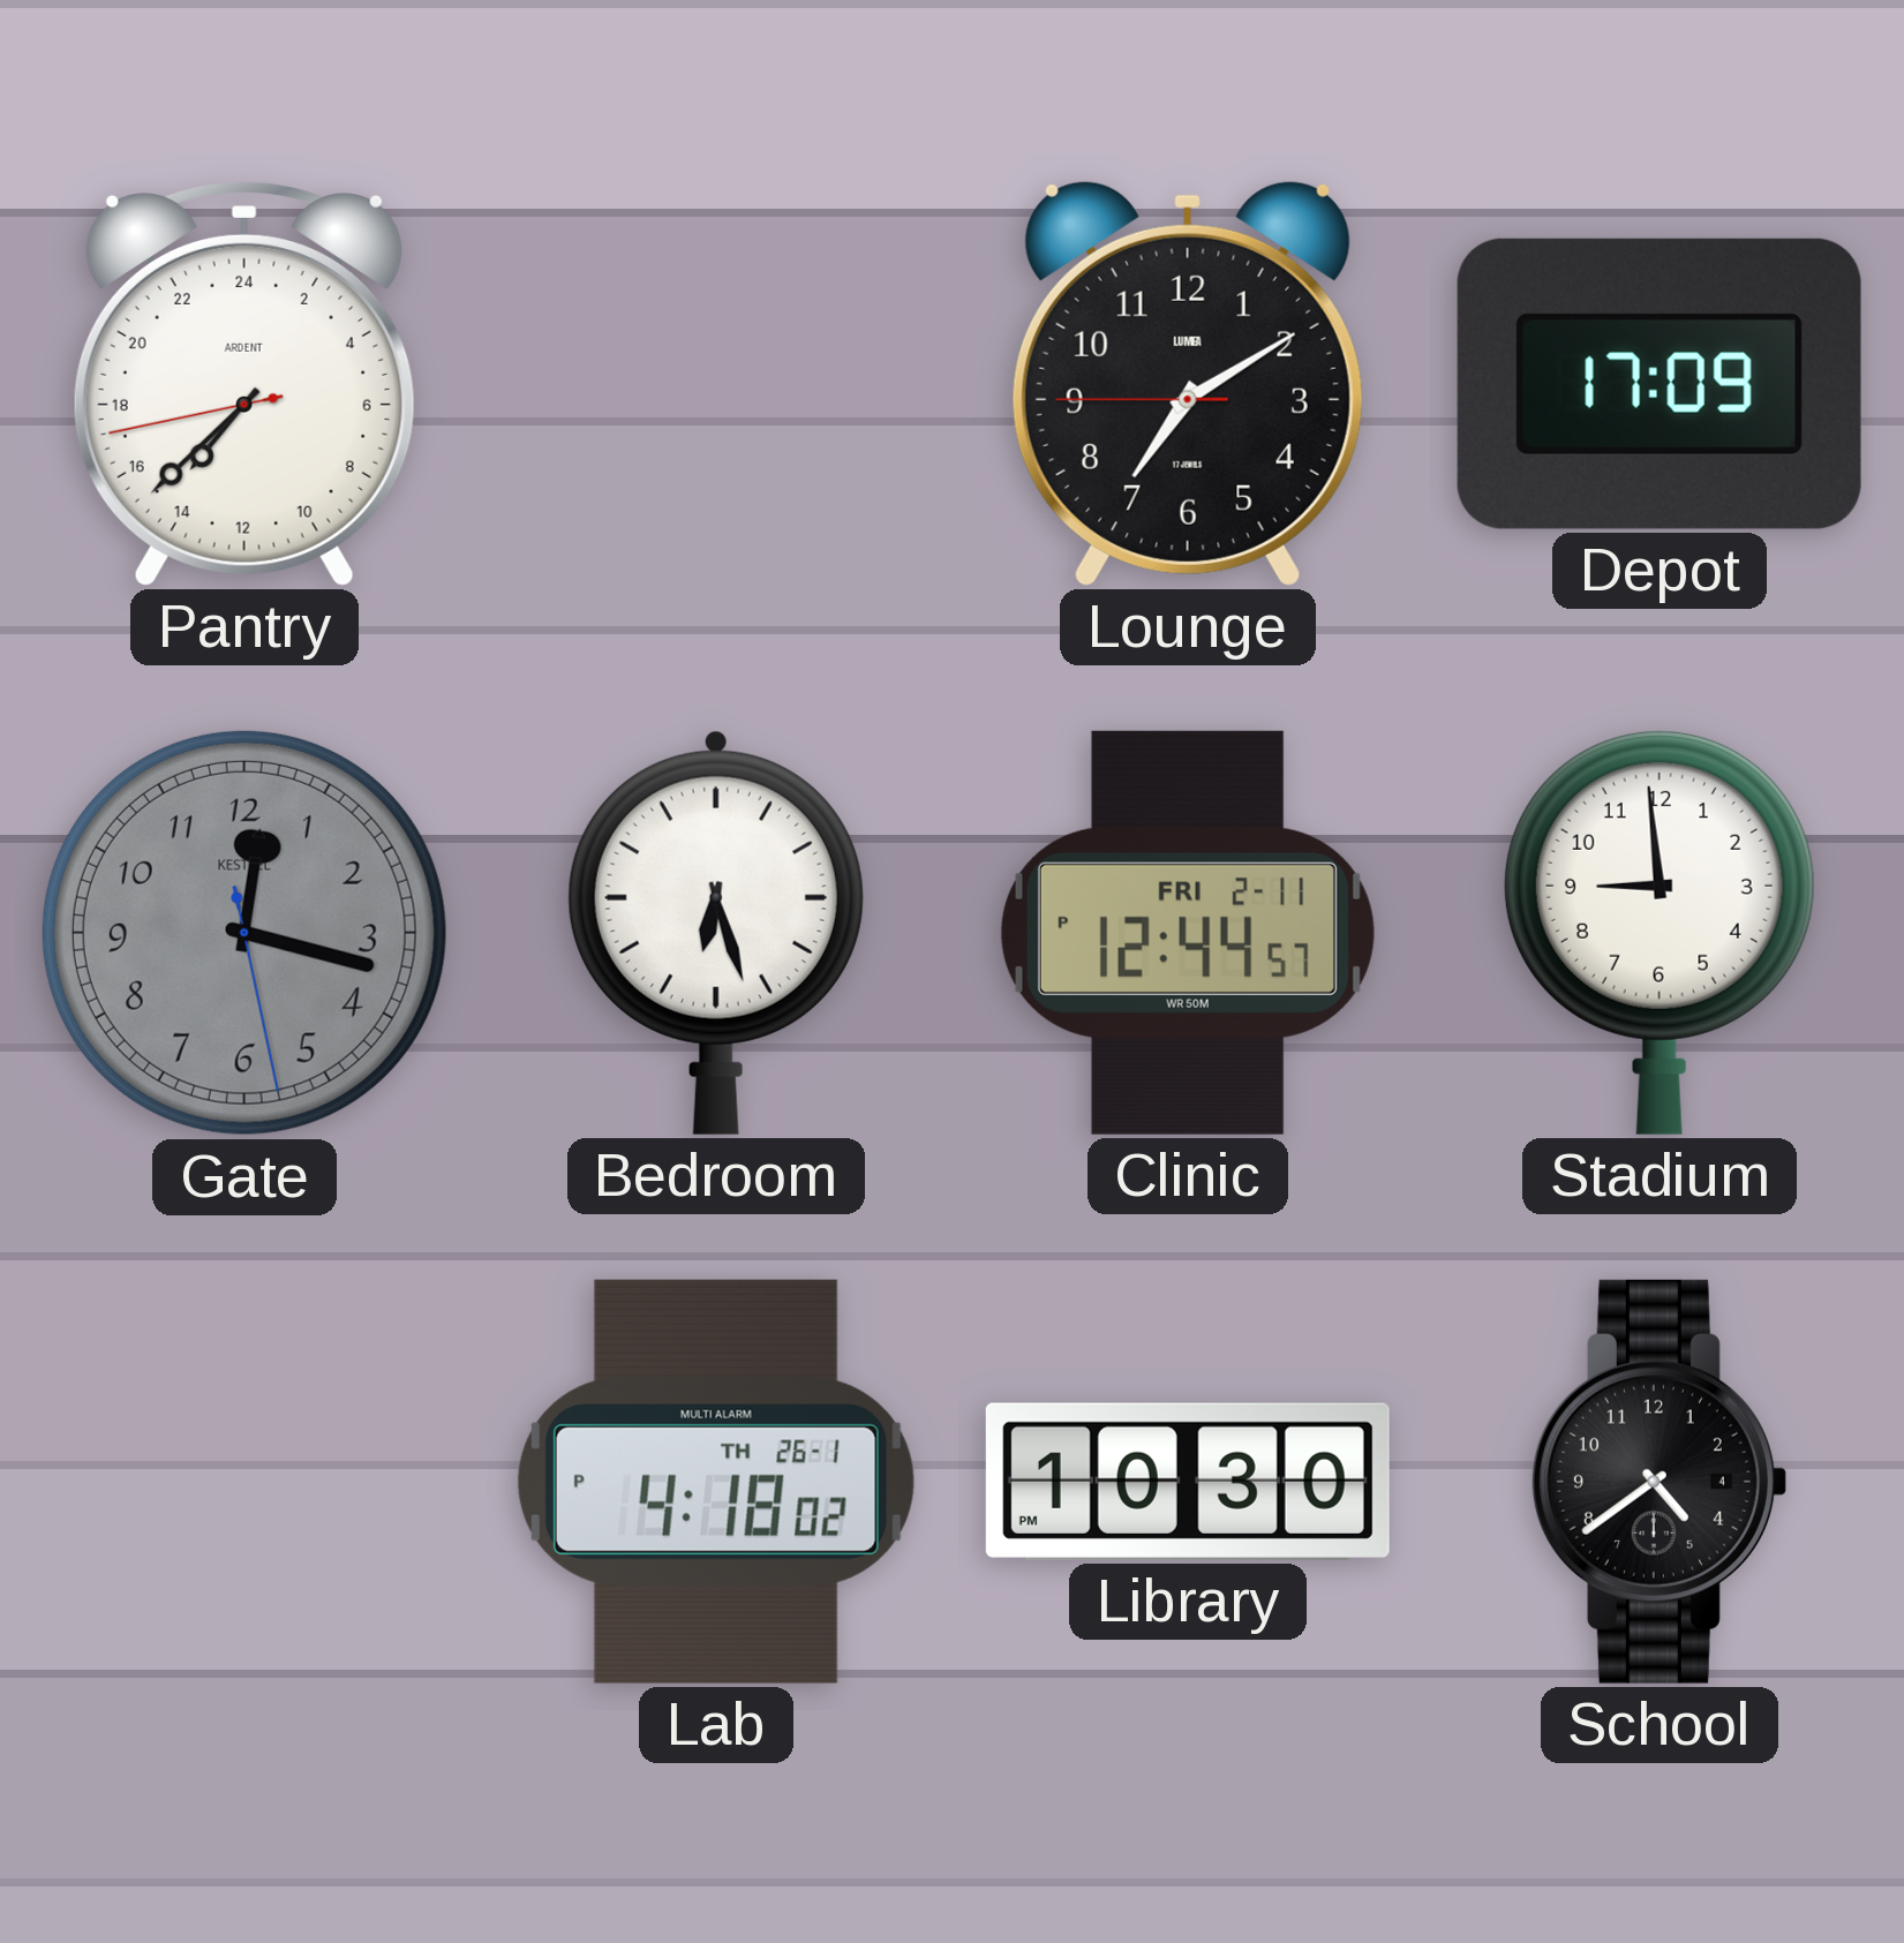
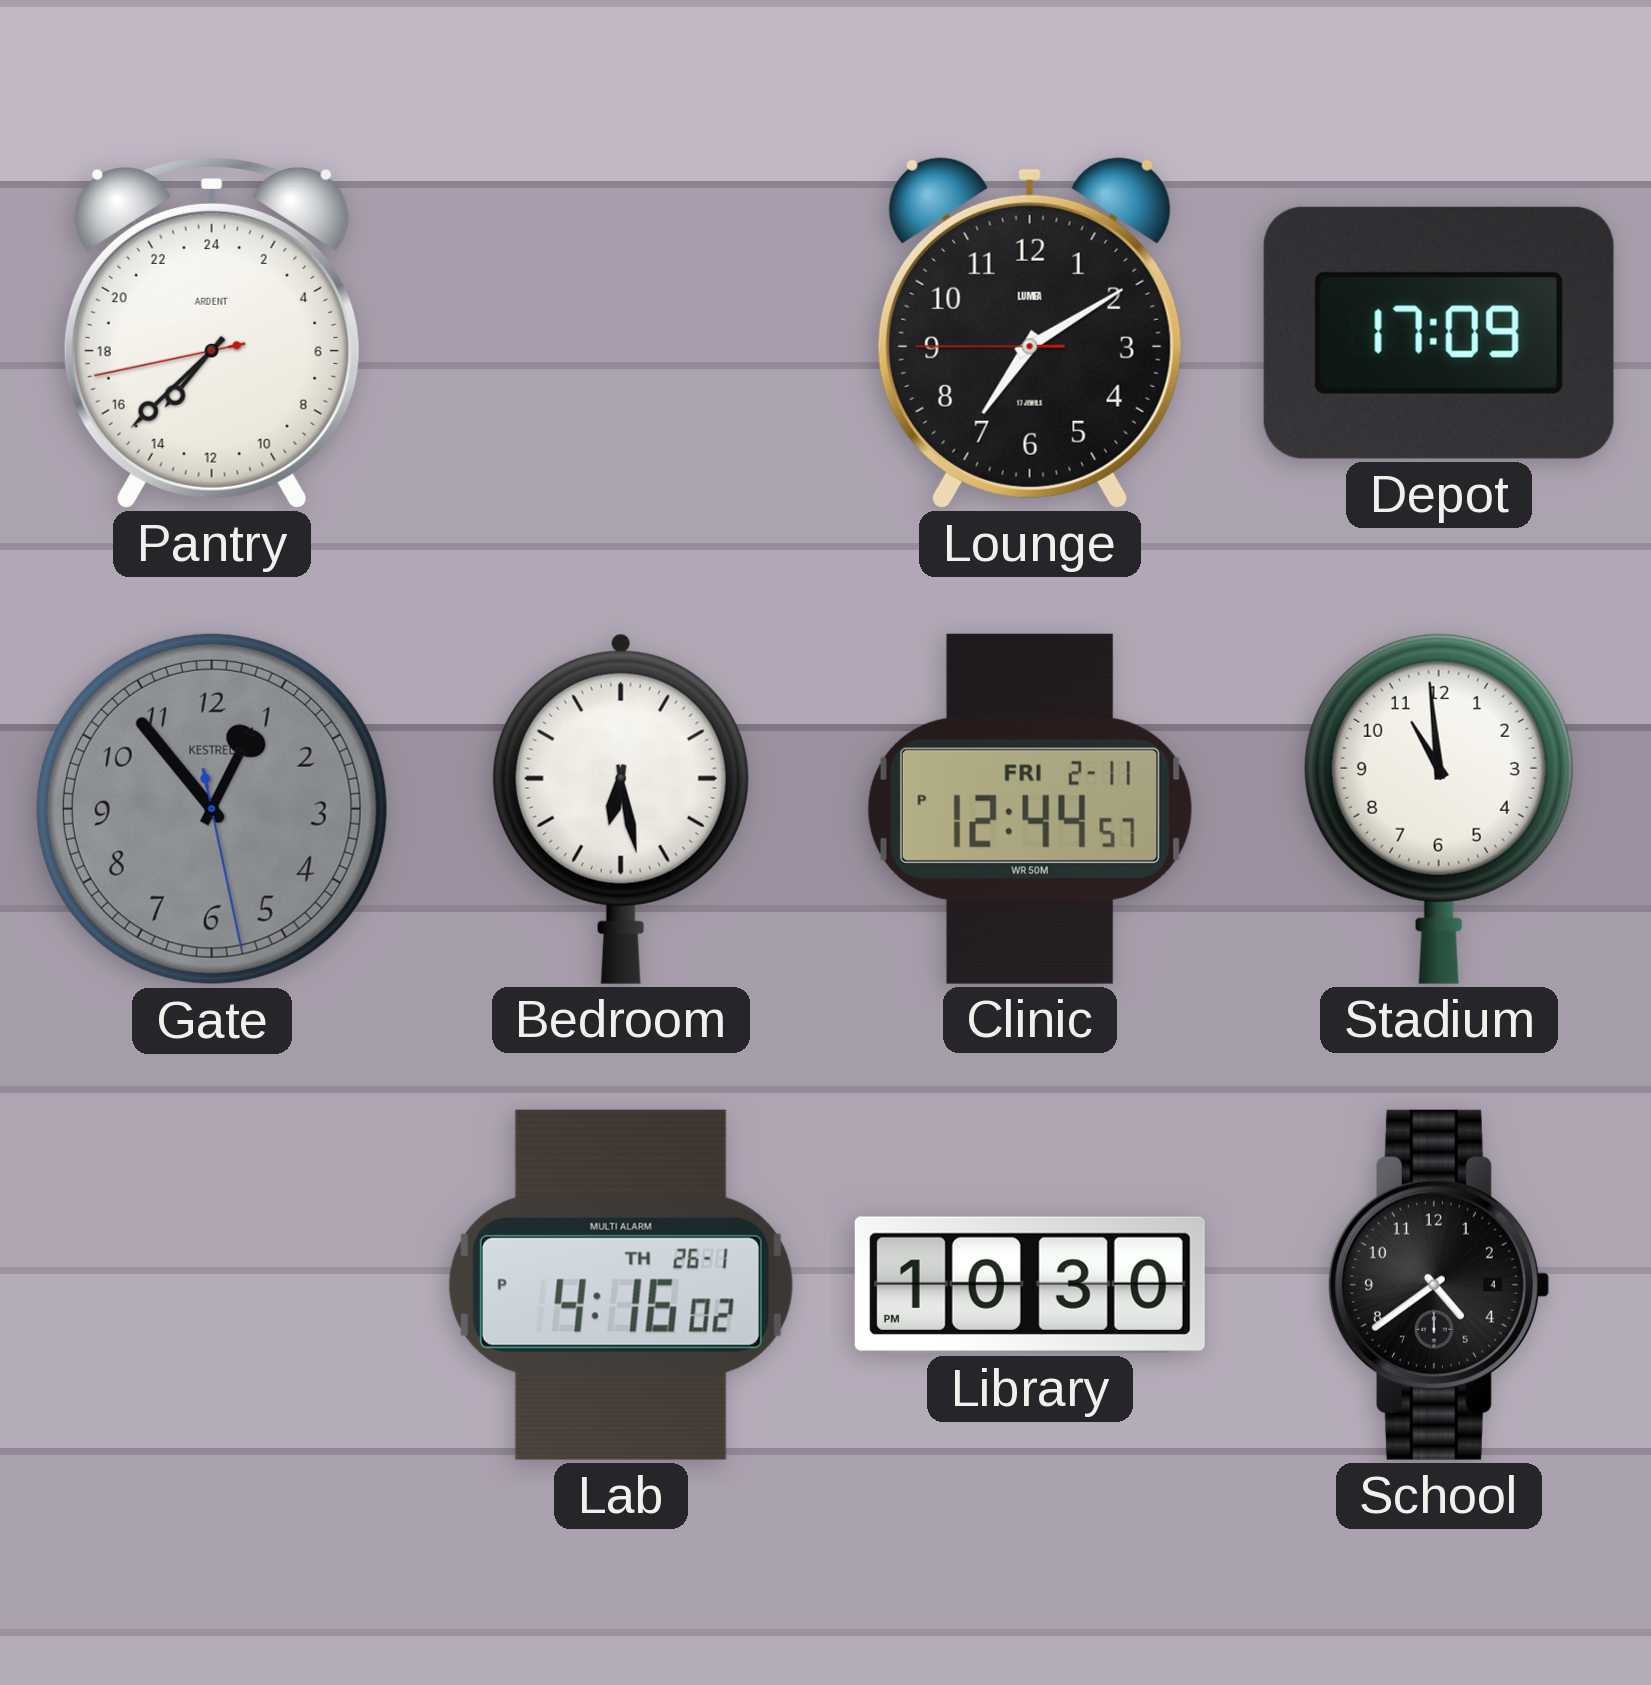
Gate: 12:17 -> 12:53 (212, 809)
Bedroom: 6:27 -> 6:28 (621, 809)
Stadium: 8:59 -> 10:59 (1439, 808)
Lab: 4:18 -> 4:16 (621, 1285)
